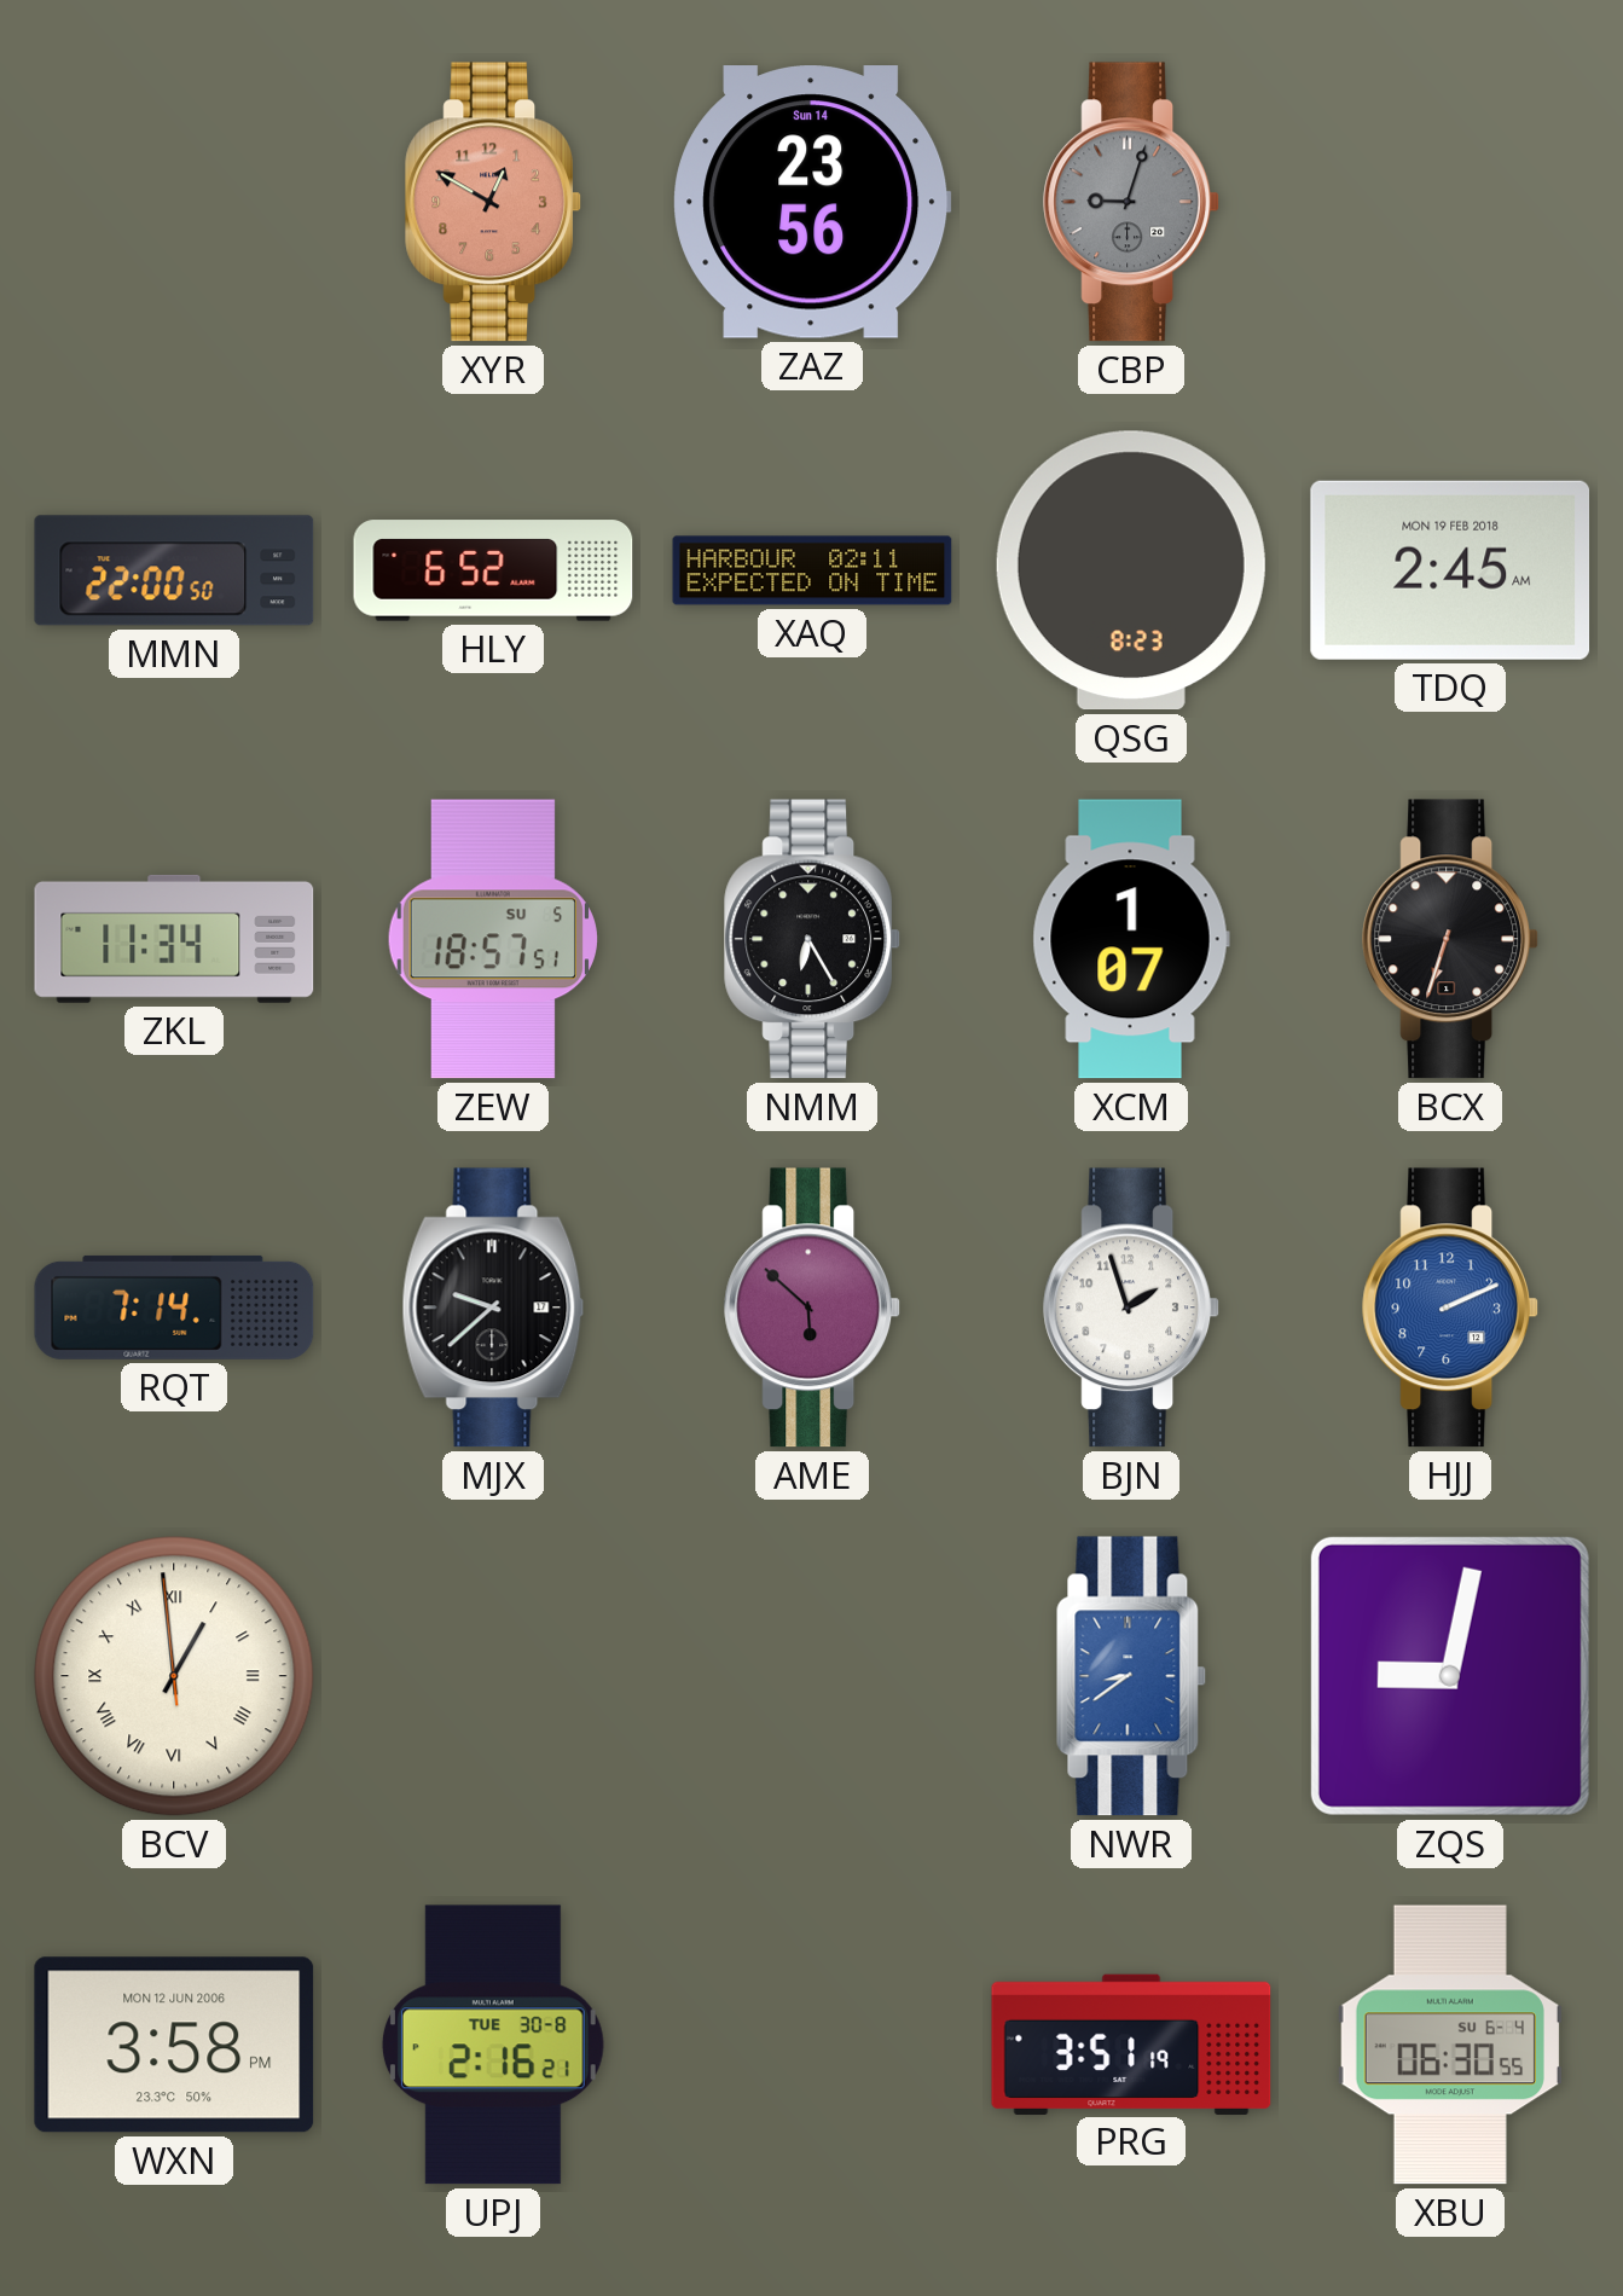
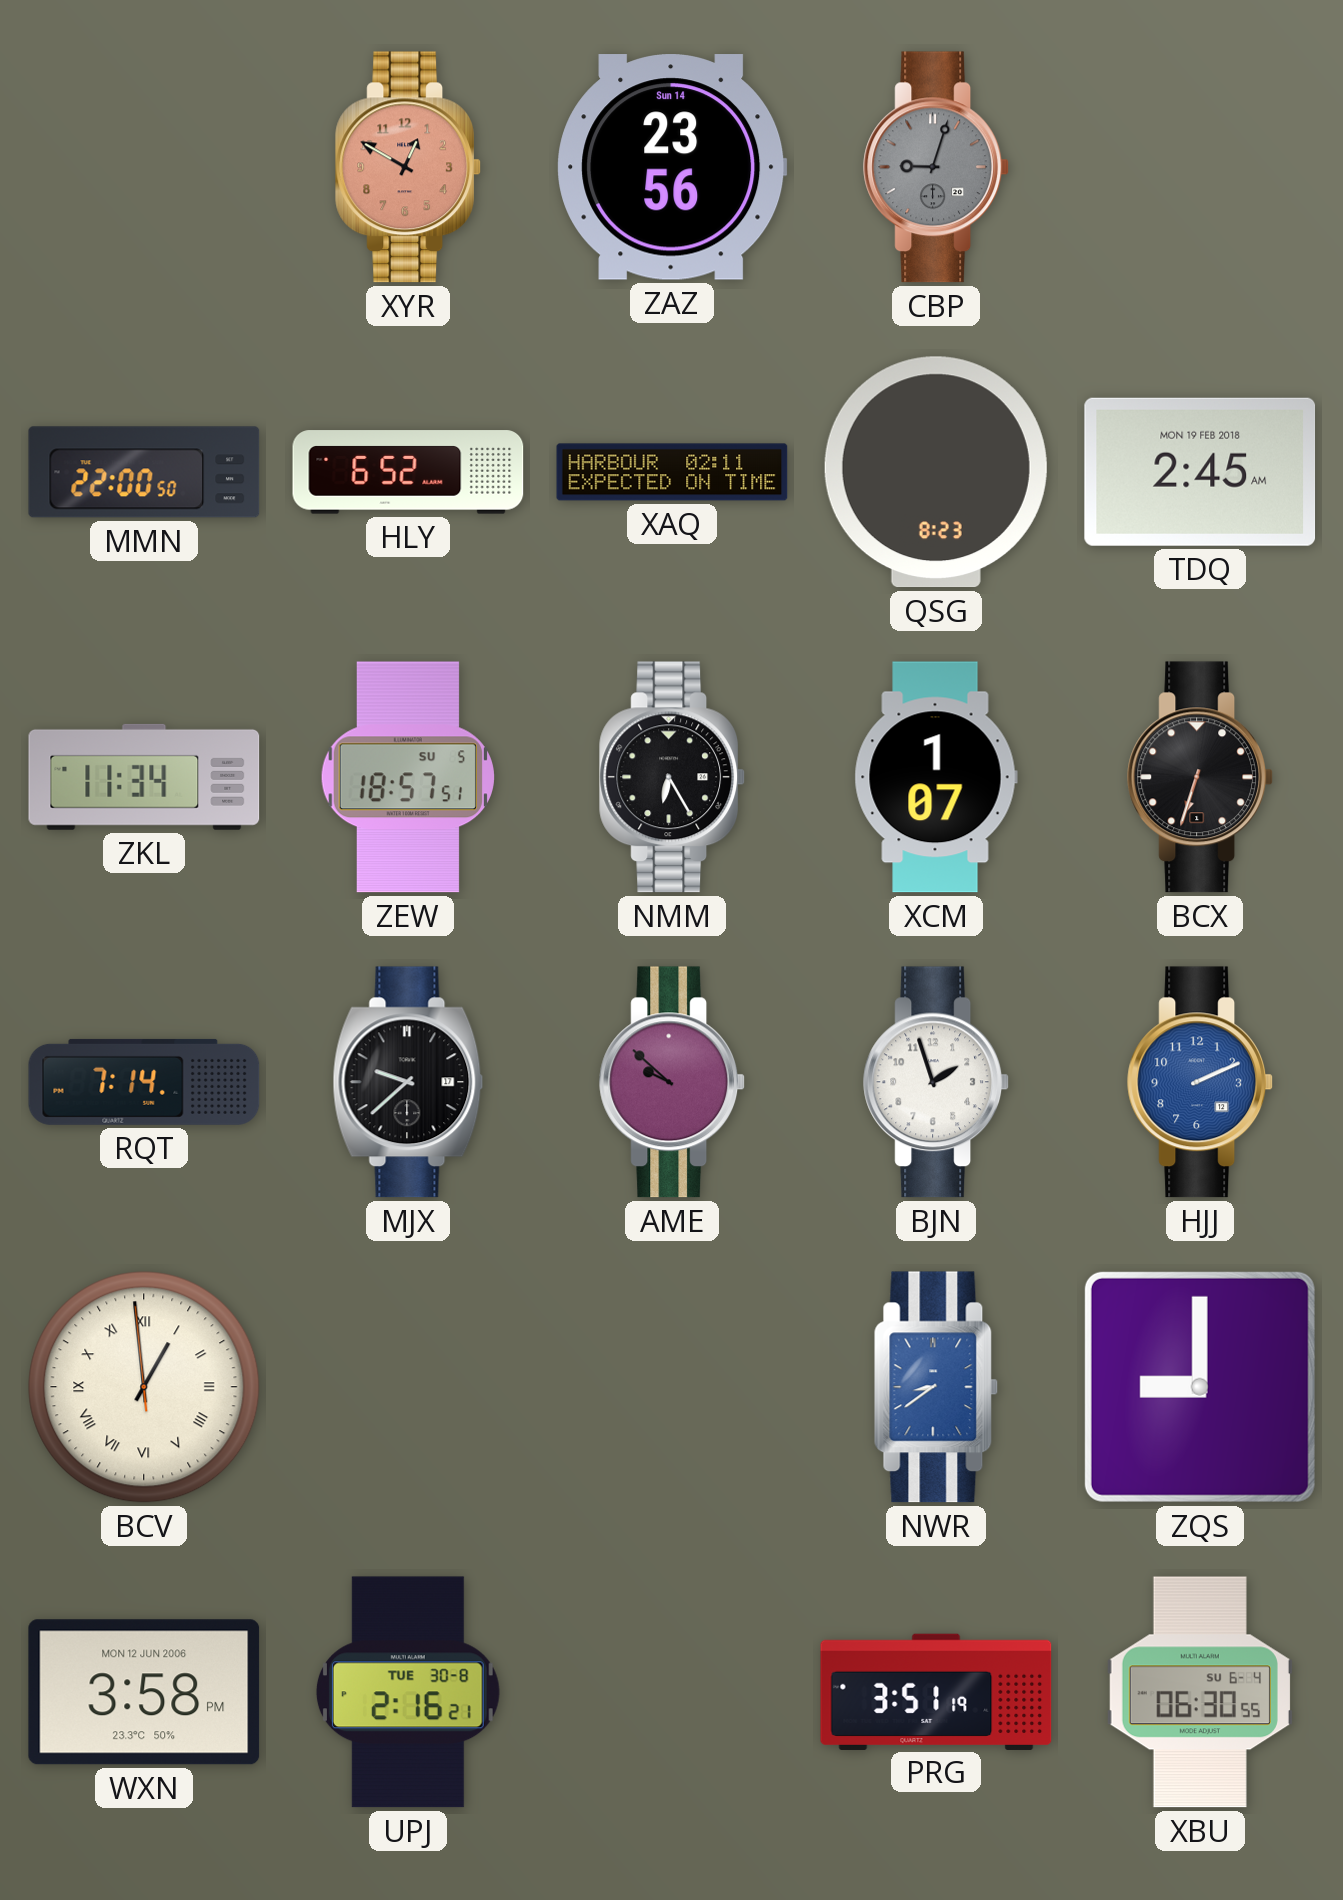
AME: 5:52 -> 9:52 (672, 1082)
ZQS: 9:02 -> 9:00 (1200, 1387)
